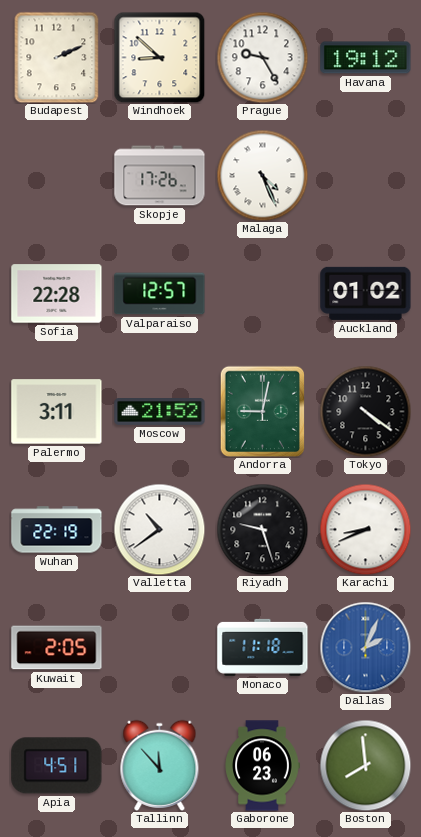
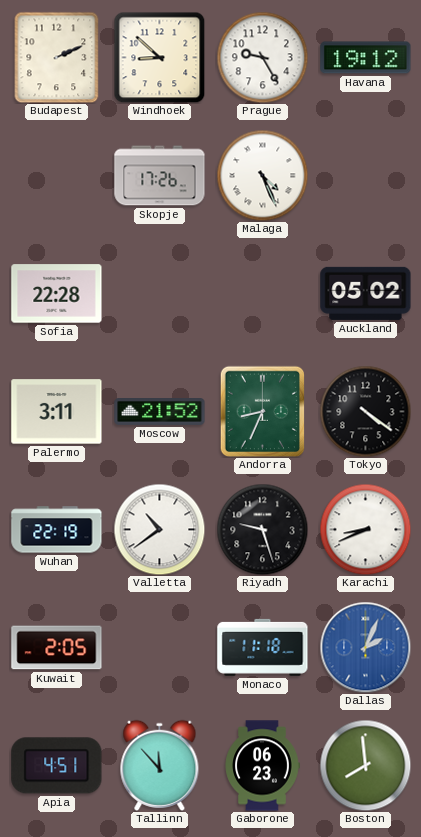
Valparaiso: 12:57 -> none (160, 294)
Auckland: 01:02 -> 05:02 (366, 293)
Andorra: 9:02 -> 8:34 (262, 411)
